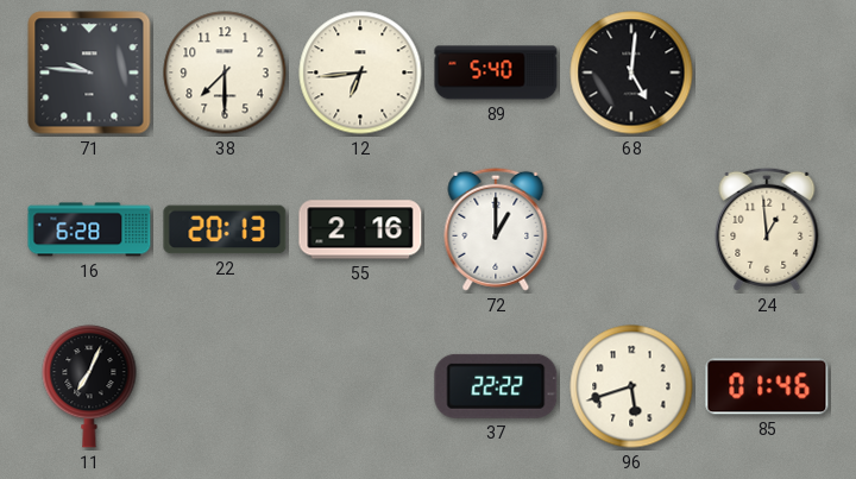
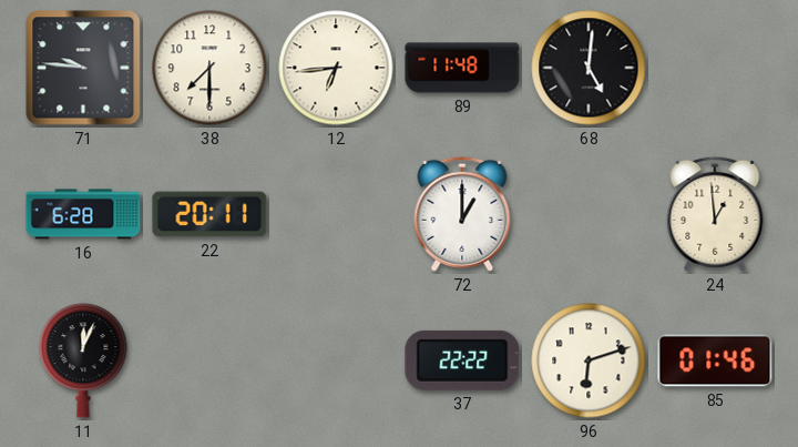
89: 5:40 -> 11:48 (462, 68)
22: 20:13 -> 20:11 (209, 214)
55: 2:16 -> none (360, 229)
11: 7:04 -> 12:04 (83, 360)
96: 5:42 -> 6:12 (589, 360)
